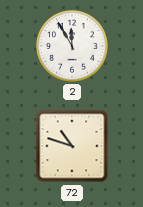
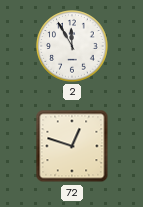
72: 10:48 -> 12:48 (72, 146)
